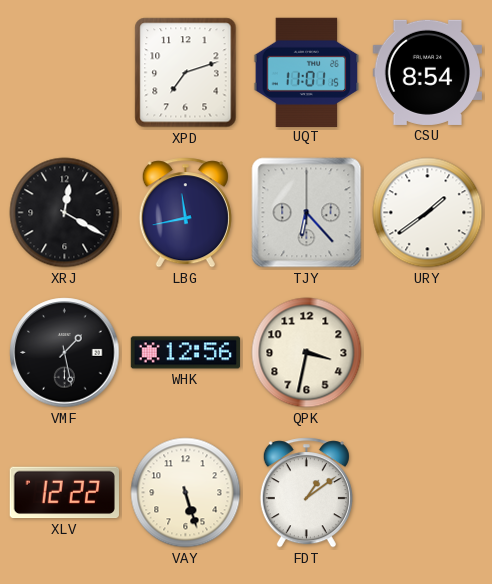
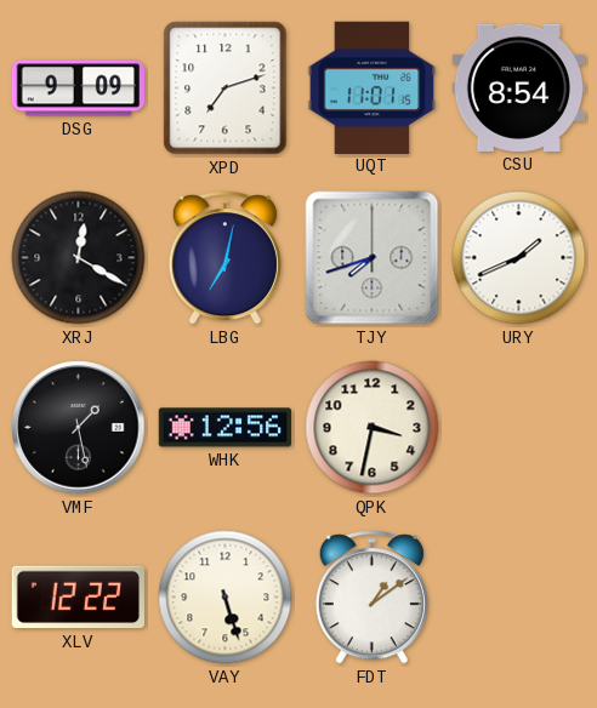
DSG: none -> 9:09 (78, 88)
LBG: 11:43 -> 7:02 (224, 258)
TJY: 6:23 -> 7:42 (373, 258)
URY: 1:39 -> 1:41 (519, 258)
